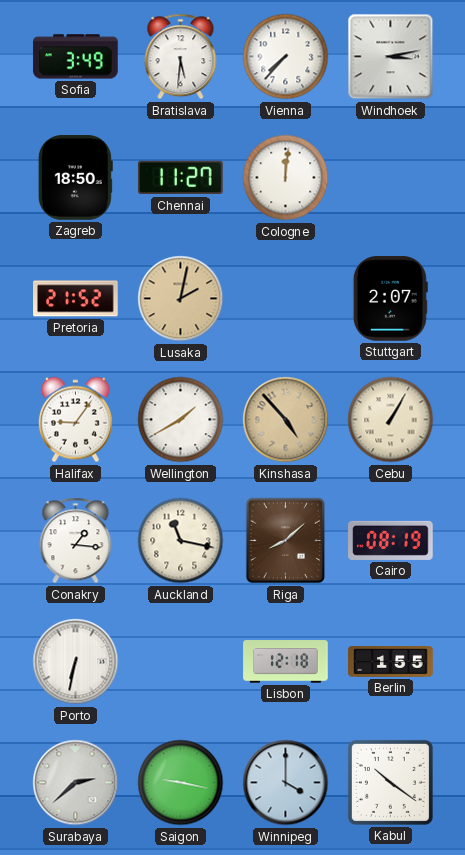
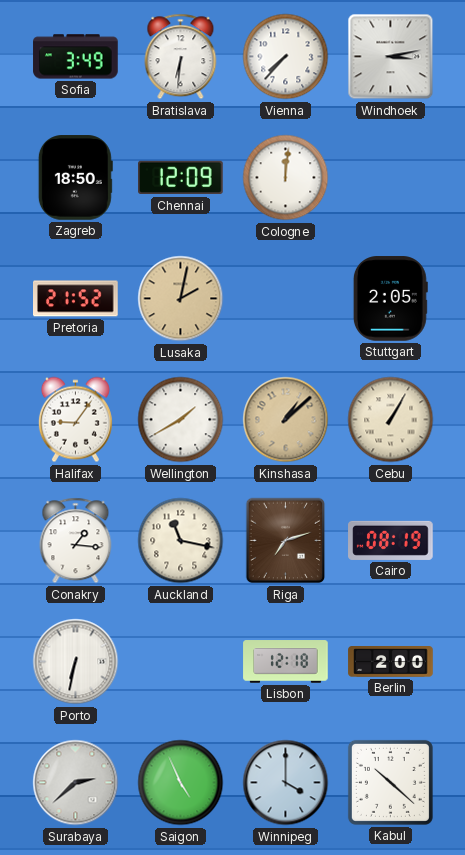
Bratislava: 5:31 -> 6:31 (181, 57)
Chennai: 11:27 -> 12:09 (181, 178)
Stuttgart: 2:07 -> 2:05 (390, 299)
Kinshasa: 4:53 -> 1:08 (286, 420)
Riga: 8:08 -> 7:12 (286, 541)
Berlin: 1:55 -> 2:00 (391, 662)
Saigon: 9:17 -> 4:56 (181, 783)
Kabul: 10:21 -> 10:22 (390, 782)
